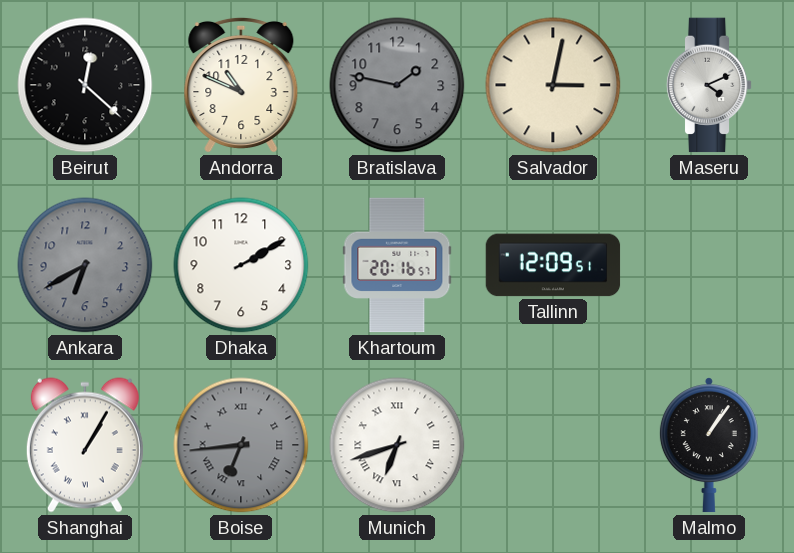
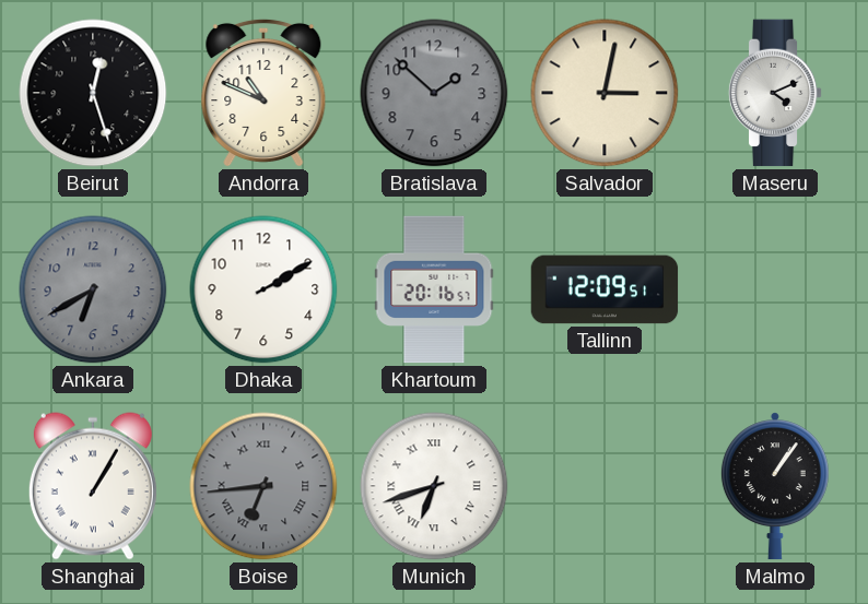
Beirut: 12:22 -> 12:27 (93, 93)
Bratislava: 1:47 -> 1:52 (434, 93)
